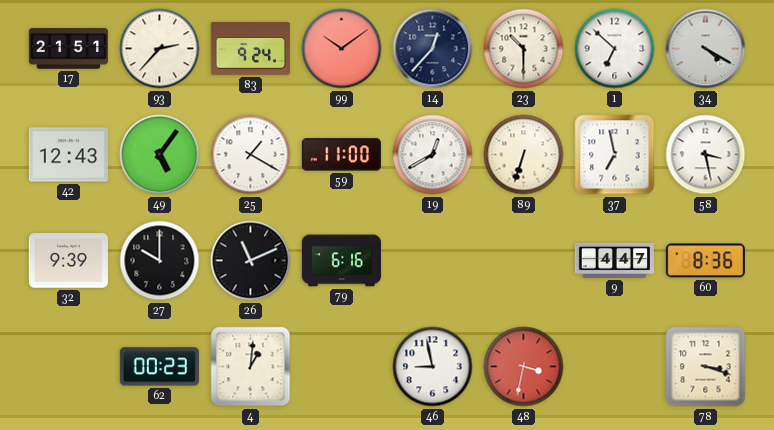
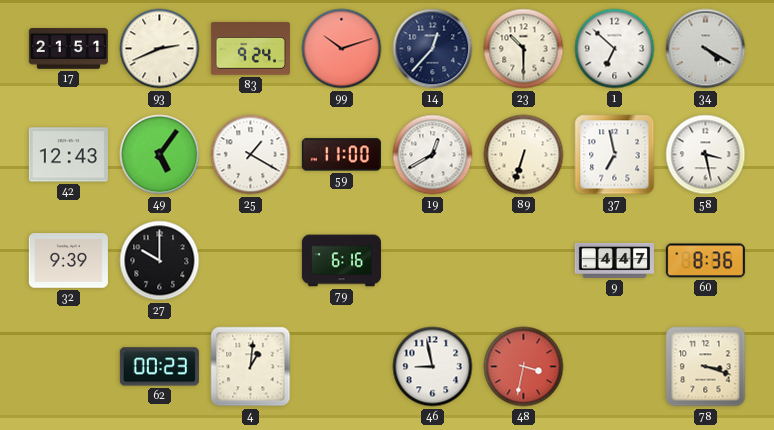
93: 2:37 -> 2:41 (160, 49)
99: 10:09 -> 10:12 (342, 49)
26: 11:11 -> none (251, 261)
